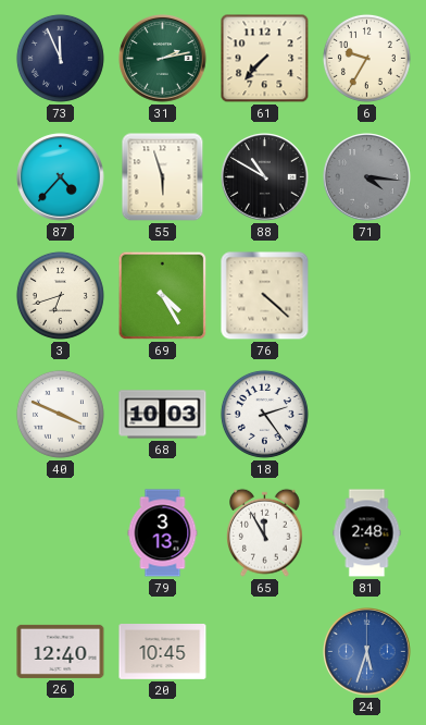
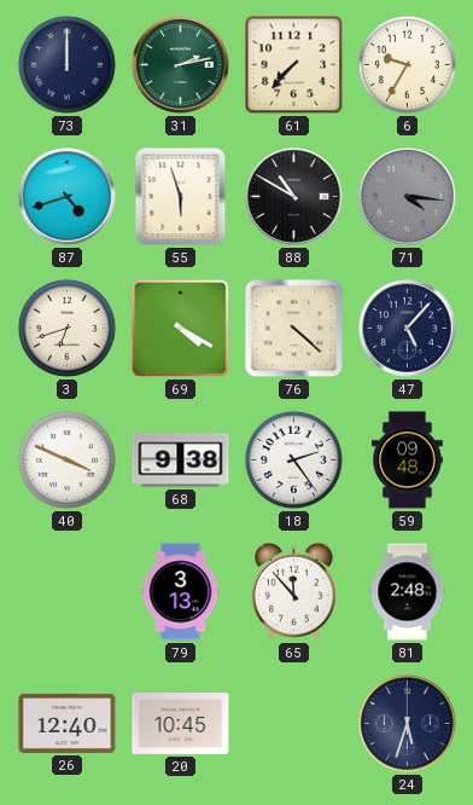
73: 11:56 -> 12:00 (66, 64)
87: 4:37 -> 4:42 (68, 197)
69: 4:25 -> 4:20 (181, 329)
47: none -> 5:07 (408, 329)
68: 10:03 -> 9:38 (181, 461)
59: none -> 09:48 (407, 461)
65: 11:55 -> 11:53 (294, 591)
24 dial: blue -> navy (408, 724)
